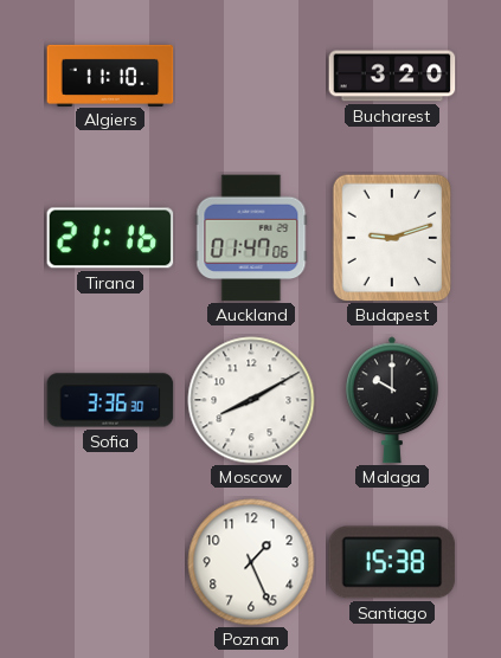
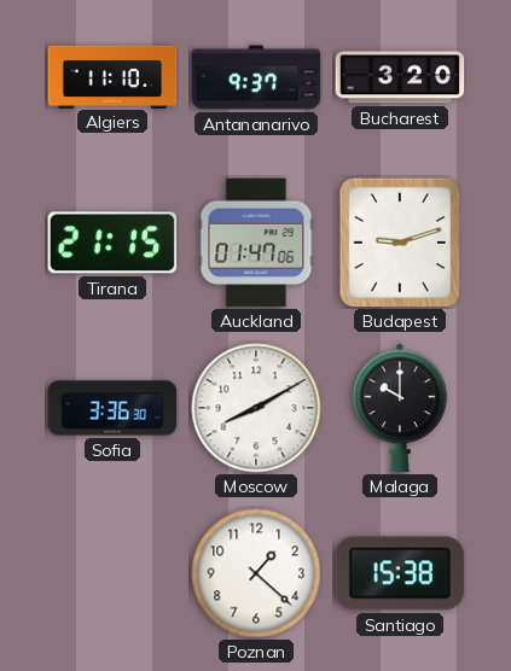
Antananarivo: none -> 9:37 (256, 77)
Tirana: 21:16 -> 21:15 (112, 243)
Poznan: 1:26 -> 1:22 (256, 573)
